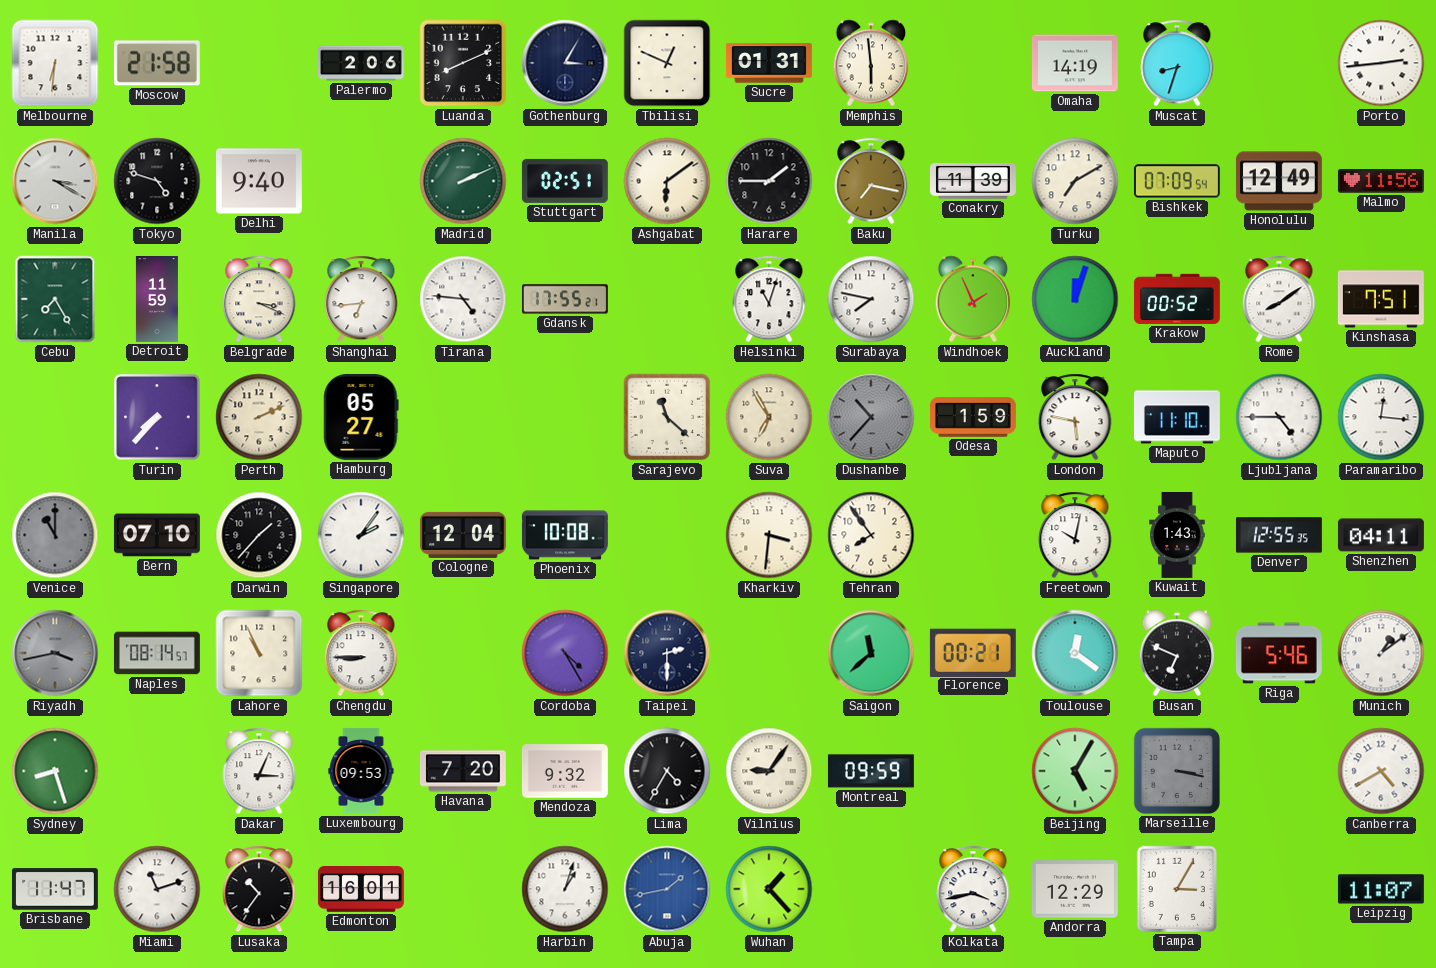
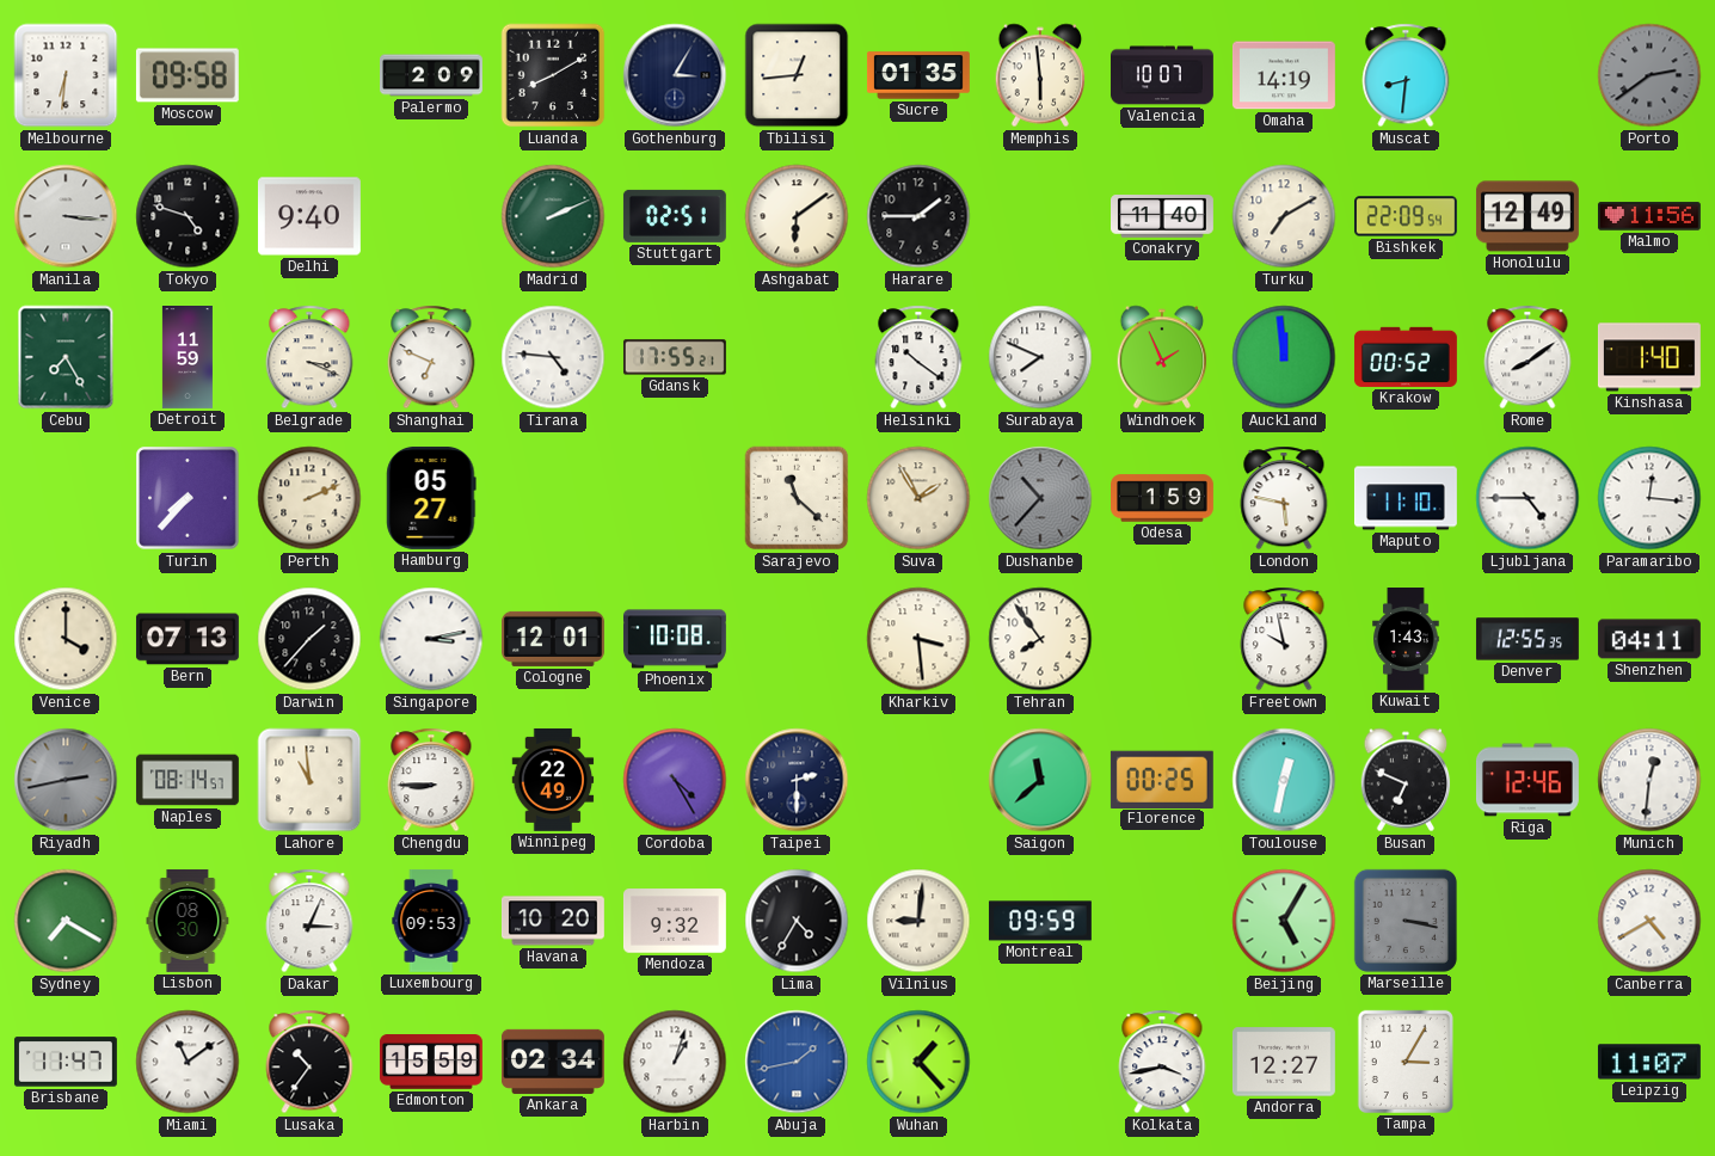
Moscow: 21:58 -> 09:58 (188, 75)
Palermo: 2:06 -> 2:09 (432, 75)
Luanda: 8:11 -> 8:10 (553, 75)
Tbilisi: 12:49 -> 12:44 (797, 75)
Sucre: 01:31 -> 01:35 (918, 75)
Valencia: none -> 10:07 (1162, 75)
Muscat: 8:33 -> 8:31 (1406, 75)
Porto: 2:44 -> 2:39 (1649, 75)
Porto dial: white -> grey (1649, 75)
Manila: 3:20 -> 3:16 (66, 216)
Baku: 7:17 -> none (871, 181)
Conakry: 11:39 -> 11:40 (1163, 216)
Bishkek: 07:09 -> 22:09 (1406, 216)
Shanghai: 6:44 -> 6:49 (431, 357)
Helsinki: 11:03 -> 10:21 (918, 357)
Surabaya: 7:47 -> 7:49 (1040, 357)
Auckland: 12:03 -> 11:59 (1284, 357)
Kinshasa: 7:51 -> 1:40 (1649, 357)
Suva: 6:55 -> 1:55 (918, 498)
Venice: 11:00 -> 4:00 (66, 639)
Venice dial: grey -> cream (66, 639)
Bern: 07:10 -> 07:13 (188, 639)
Singapore: 2:06 -> 3:13 (431, 639)
Cologne: 12:04 -> 12:01 (553, 639)
Kharkiv: 3:31 -> 3:29 (918, 639)
Freetown: 10:02 -> 9:58 (1284, 639)
Riyadh: 3:43 -> 2:43 (66, 780)
Lahore: 10:56 -> 10:59 (309, 780)
Winnipeg: none -> 22:49 (553, 780)
Florence: 00:21 -> 00:25 (1162, 779)
Toulouse: 12:21 -> 12:32 (1284, 780)
Riga: 5:46 -> 12:46 (1527, 780)
Munich: 1:09 -> 12:31 (1649, 780)
Sydney: 8:27 -> 7:20 (66, 921)
Lisbon: none -> 08:30 (188, 921)
Havana: 7:20 -> 10:20 (553, 921)
Vilnius: 9:06 -> 9:01 (918, 921)
Miami: 11:12 -> 11:09 (188, 1062)
Edmonton: 16:01 -> 15:59 (431, 1063)
Ankara: none -> 02:34 (553, 1062)
Andorra: 12:29 -> 12:27 (1284, 1062)
